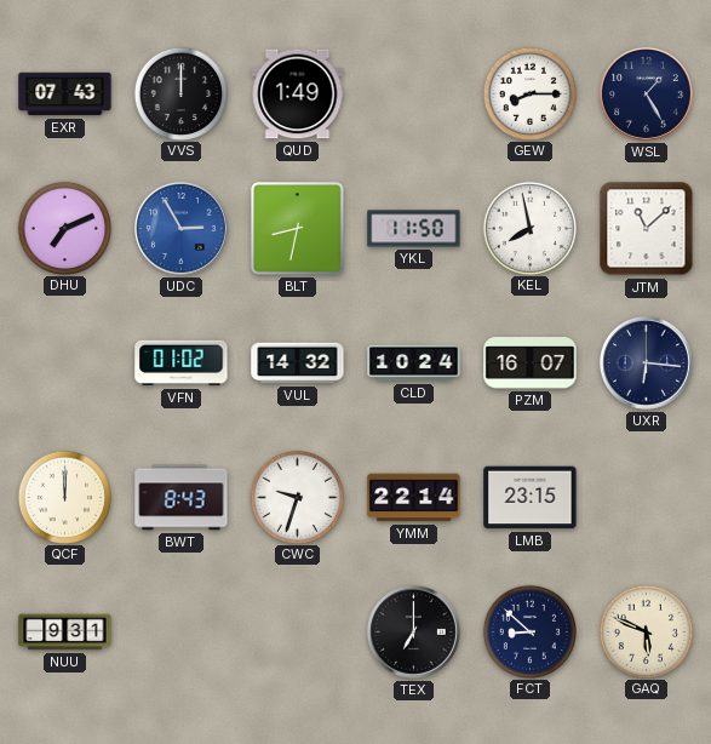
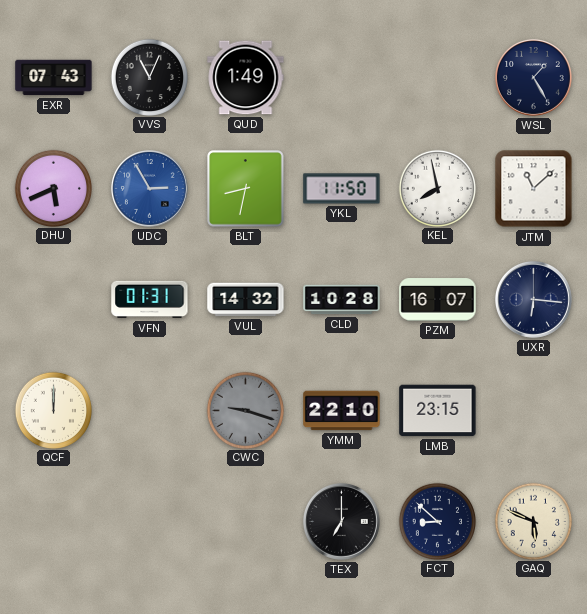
VVS: 12:00 -> 11:04 (149, 77)
GEW: 8:15 -> none (529, 93)
DHU: 7:11 -> 5:41 (53, 188)
VFN: 01:02 -> 01:31 (150, 300)
CLD: 10:24 -> 10:28 (342, 300)
BWT: 8:43 -> none (182, 498)
CWC: 9:33 -> 9:18 (245, 410)
CWC dial: white -> grey (245, 410)
YMM: 22:14 -> 22:10 (342, 411)
NUU: 9:31 -> none (65, 633)
